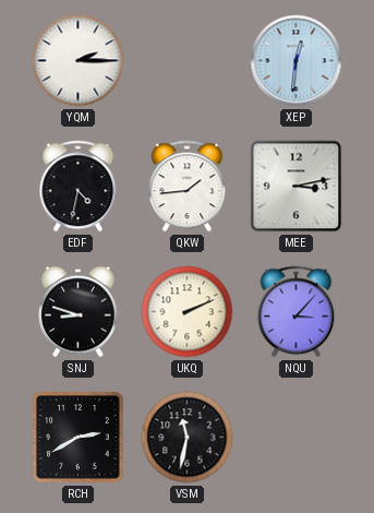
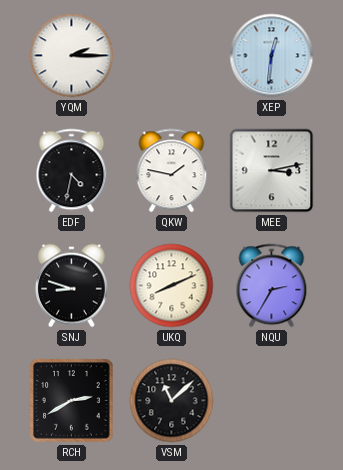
QKW: 1:44 -> 1:47 (172, 171)
UKQ: 2:11 -> 8:11 (172, 286)
NQU: 3:07 -> 2:35 (272, 286)
VSM: 11:32 -> 11:08 (172, 401)
